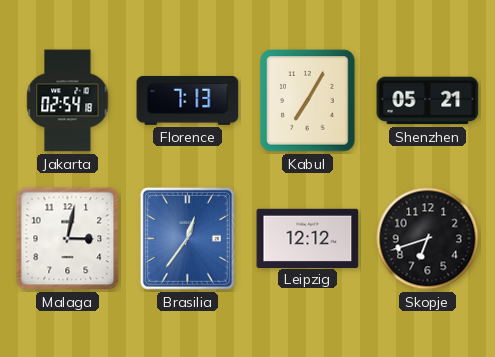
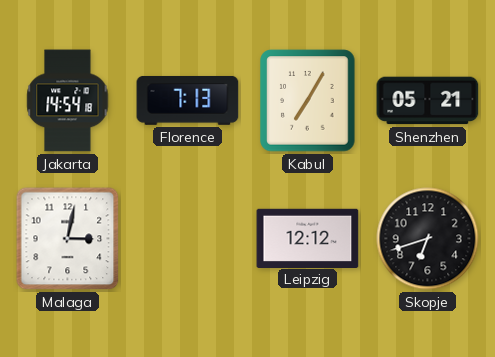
Jakarta: 02:54 -> 14:54 (68, 101)
Brasilia: 12:36 -> none (187, 238)
